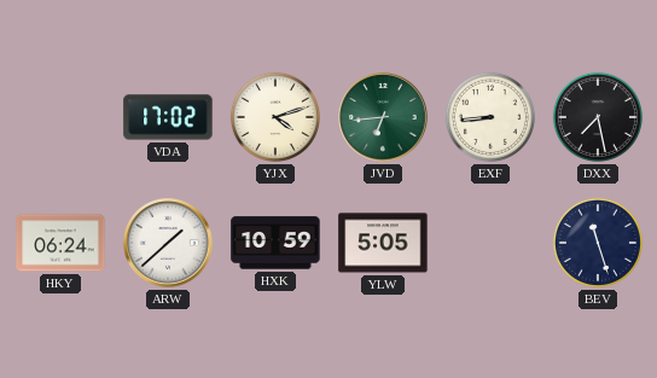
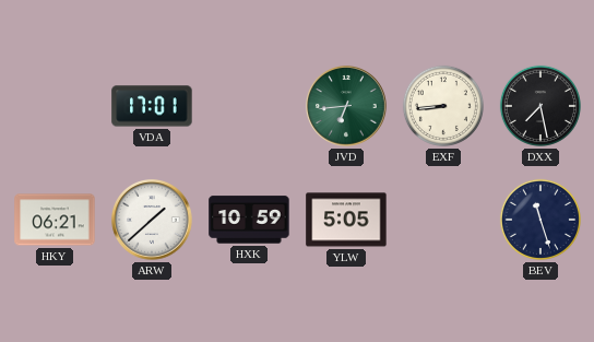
VDA: 17:02 -> 17:01 (152, 106)
YJX: 4:12 -> none (275, 117)
HKY: 06:24 -> 06:21 (55, 220)
